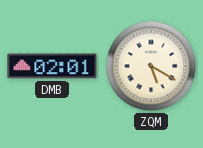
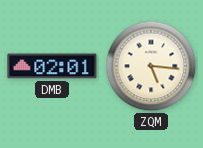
ZQM: 5:20 -> 5:16 (151, 66)
